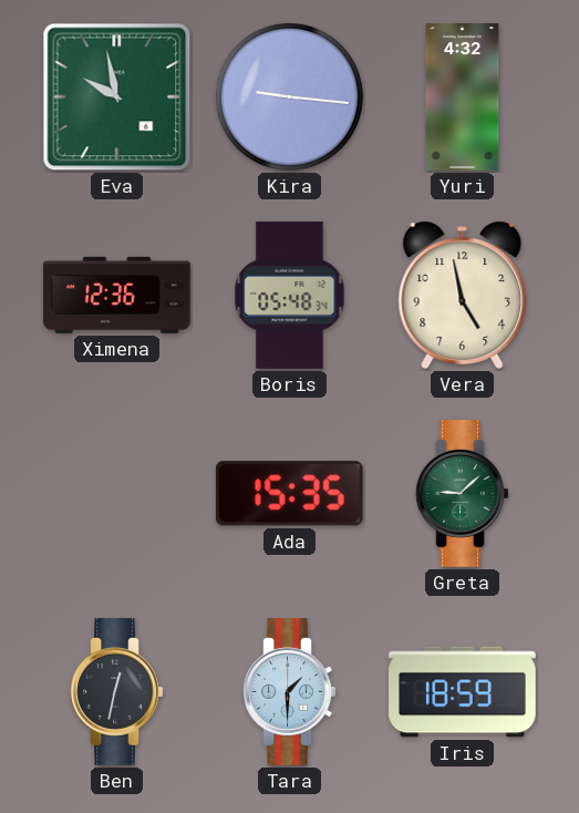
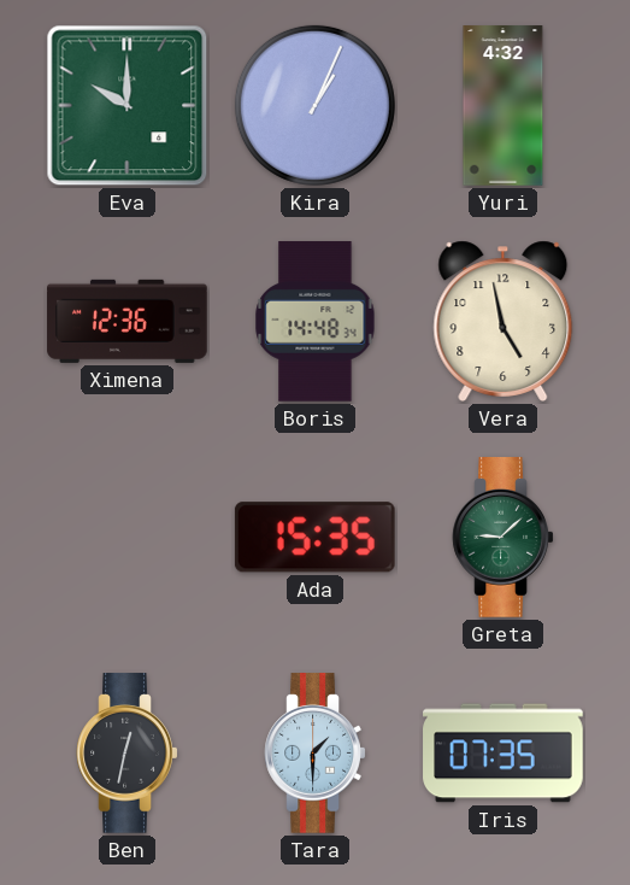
Eva: 9:58 -> 10:00 (128, 106)
Kira: 9:16 -> 1:04 (314, 105)
Boris: 05:48 -> 14:48 (316, 322)
Iris: 18:59 -> 07:35 (504, 754)
